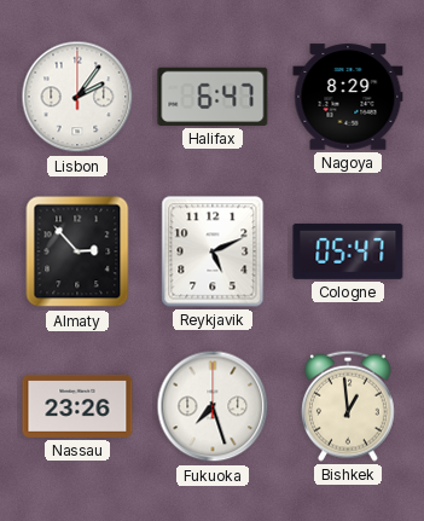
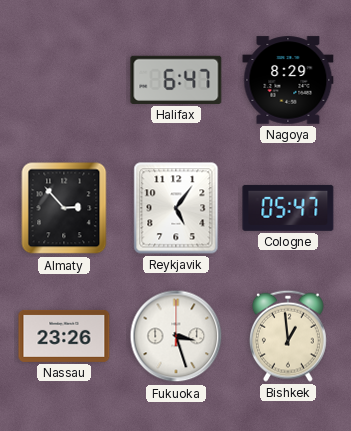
Lisbon: 2:06 -> none (77, 97)
Reykjavik: 5:11 -> 5:06 (176, 208)
Fukuoka: 7:27 -> 3:27 (176, 336)
